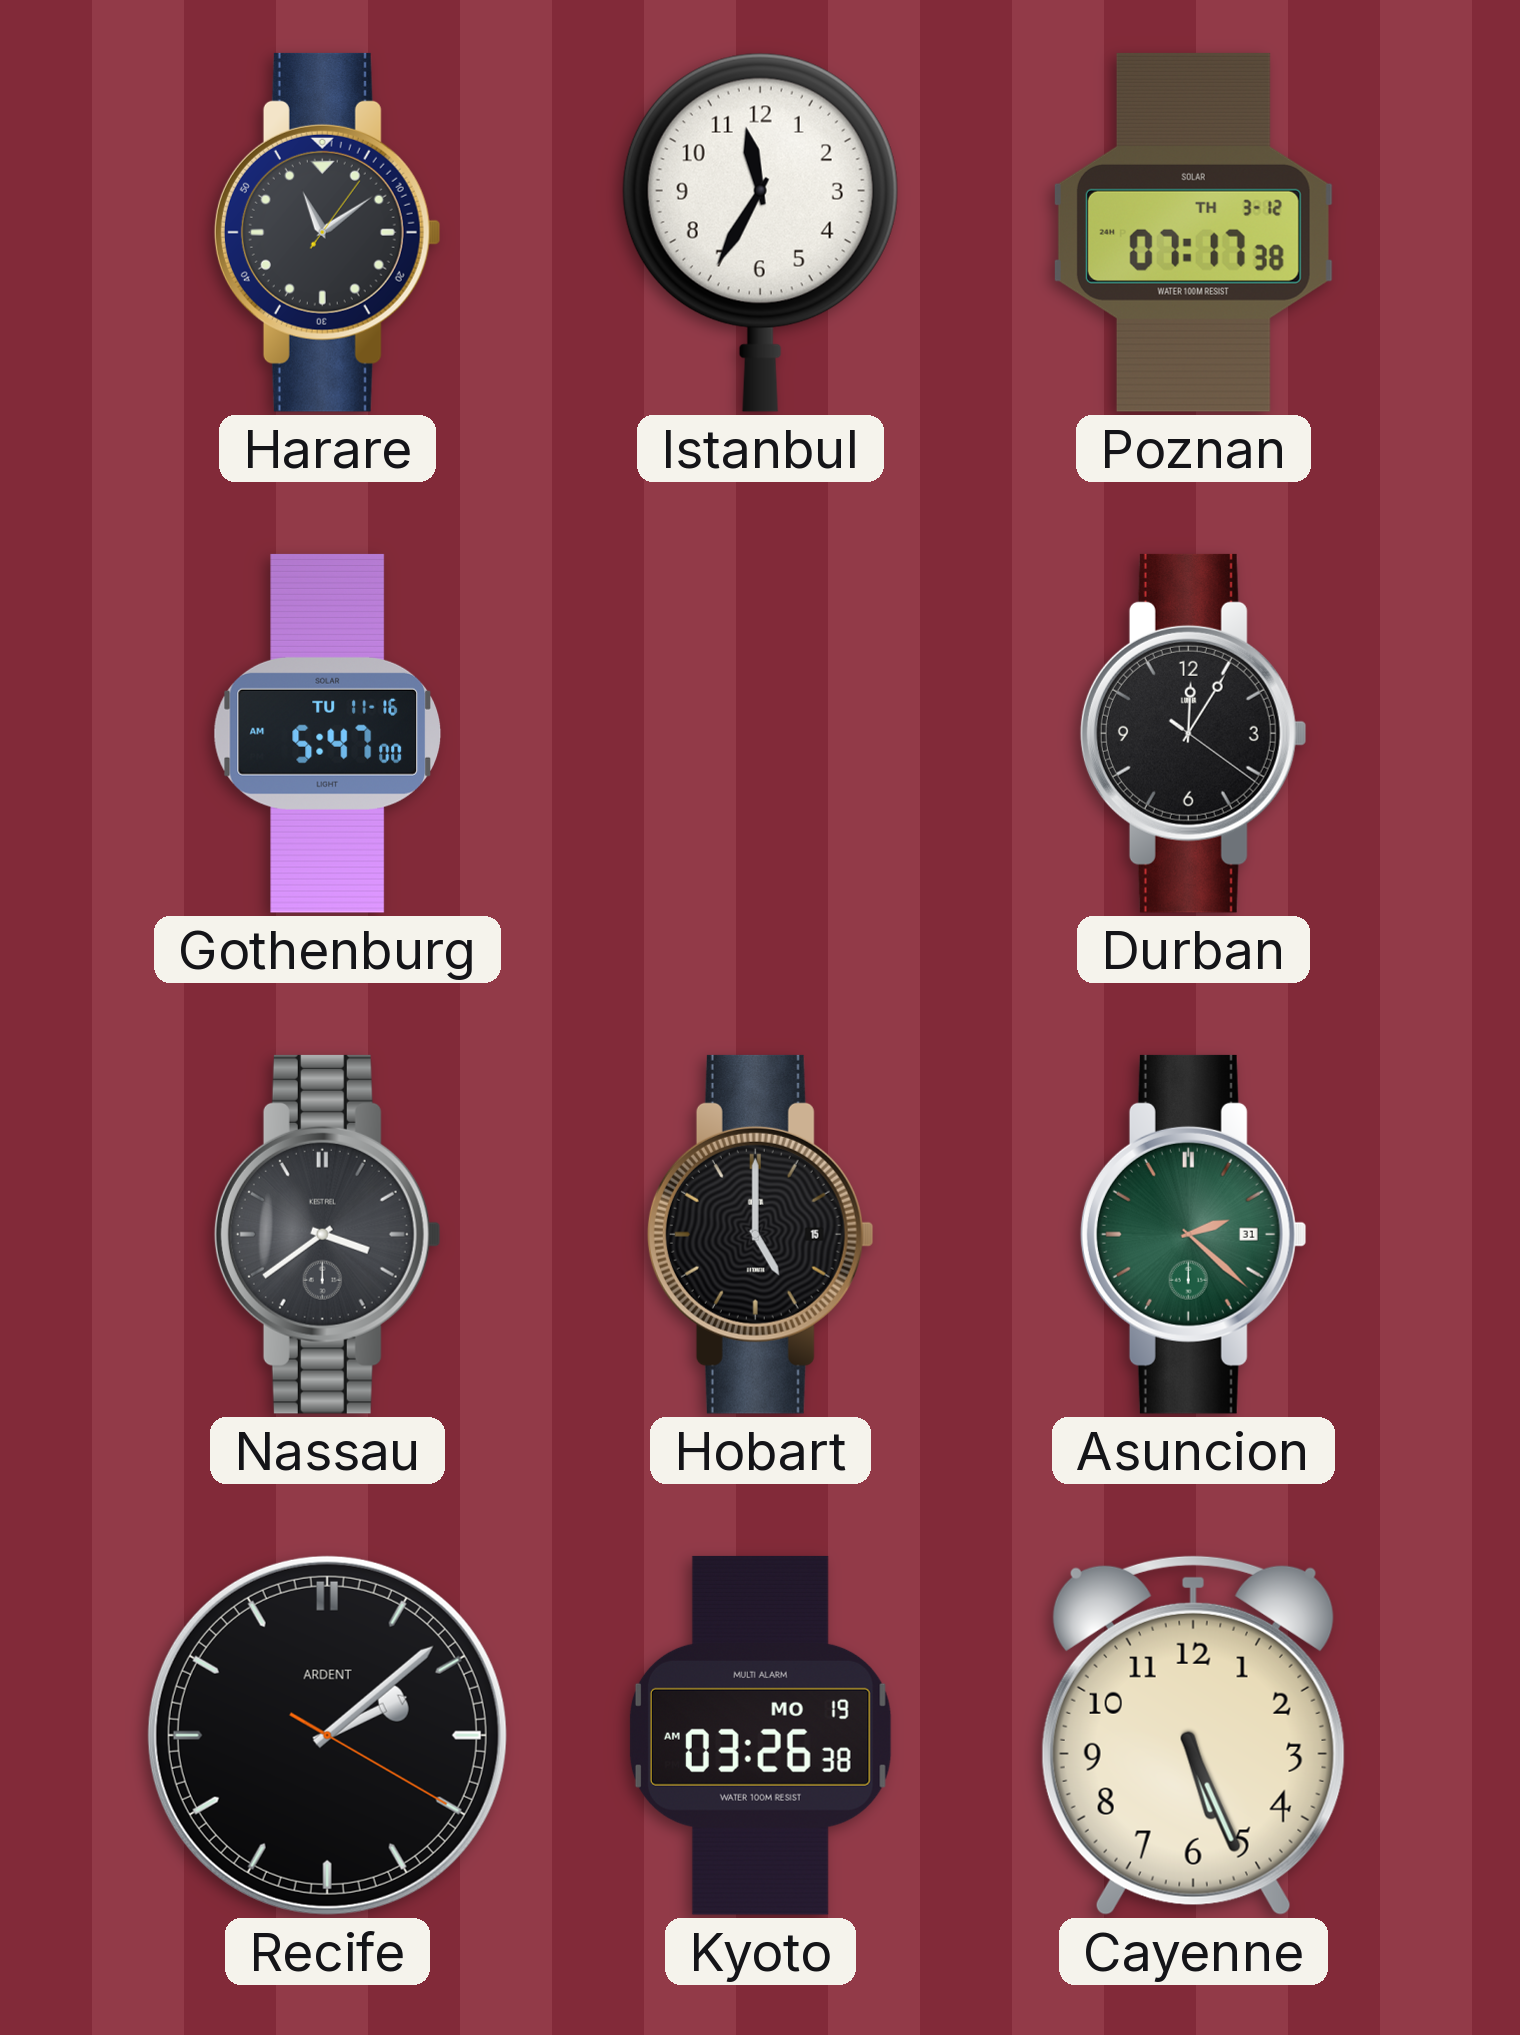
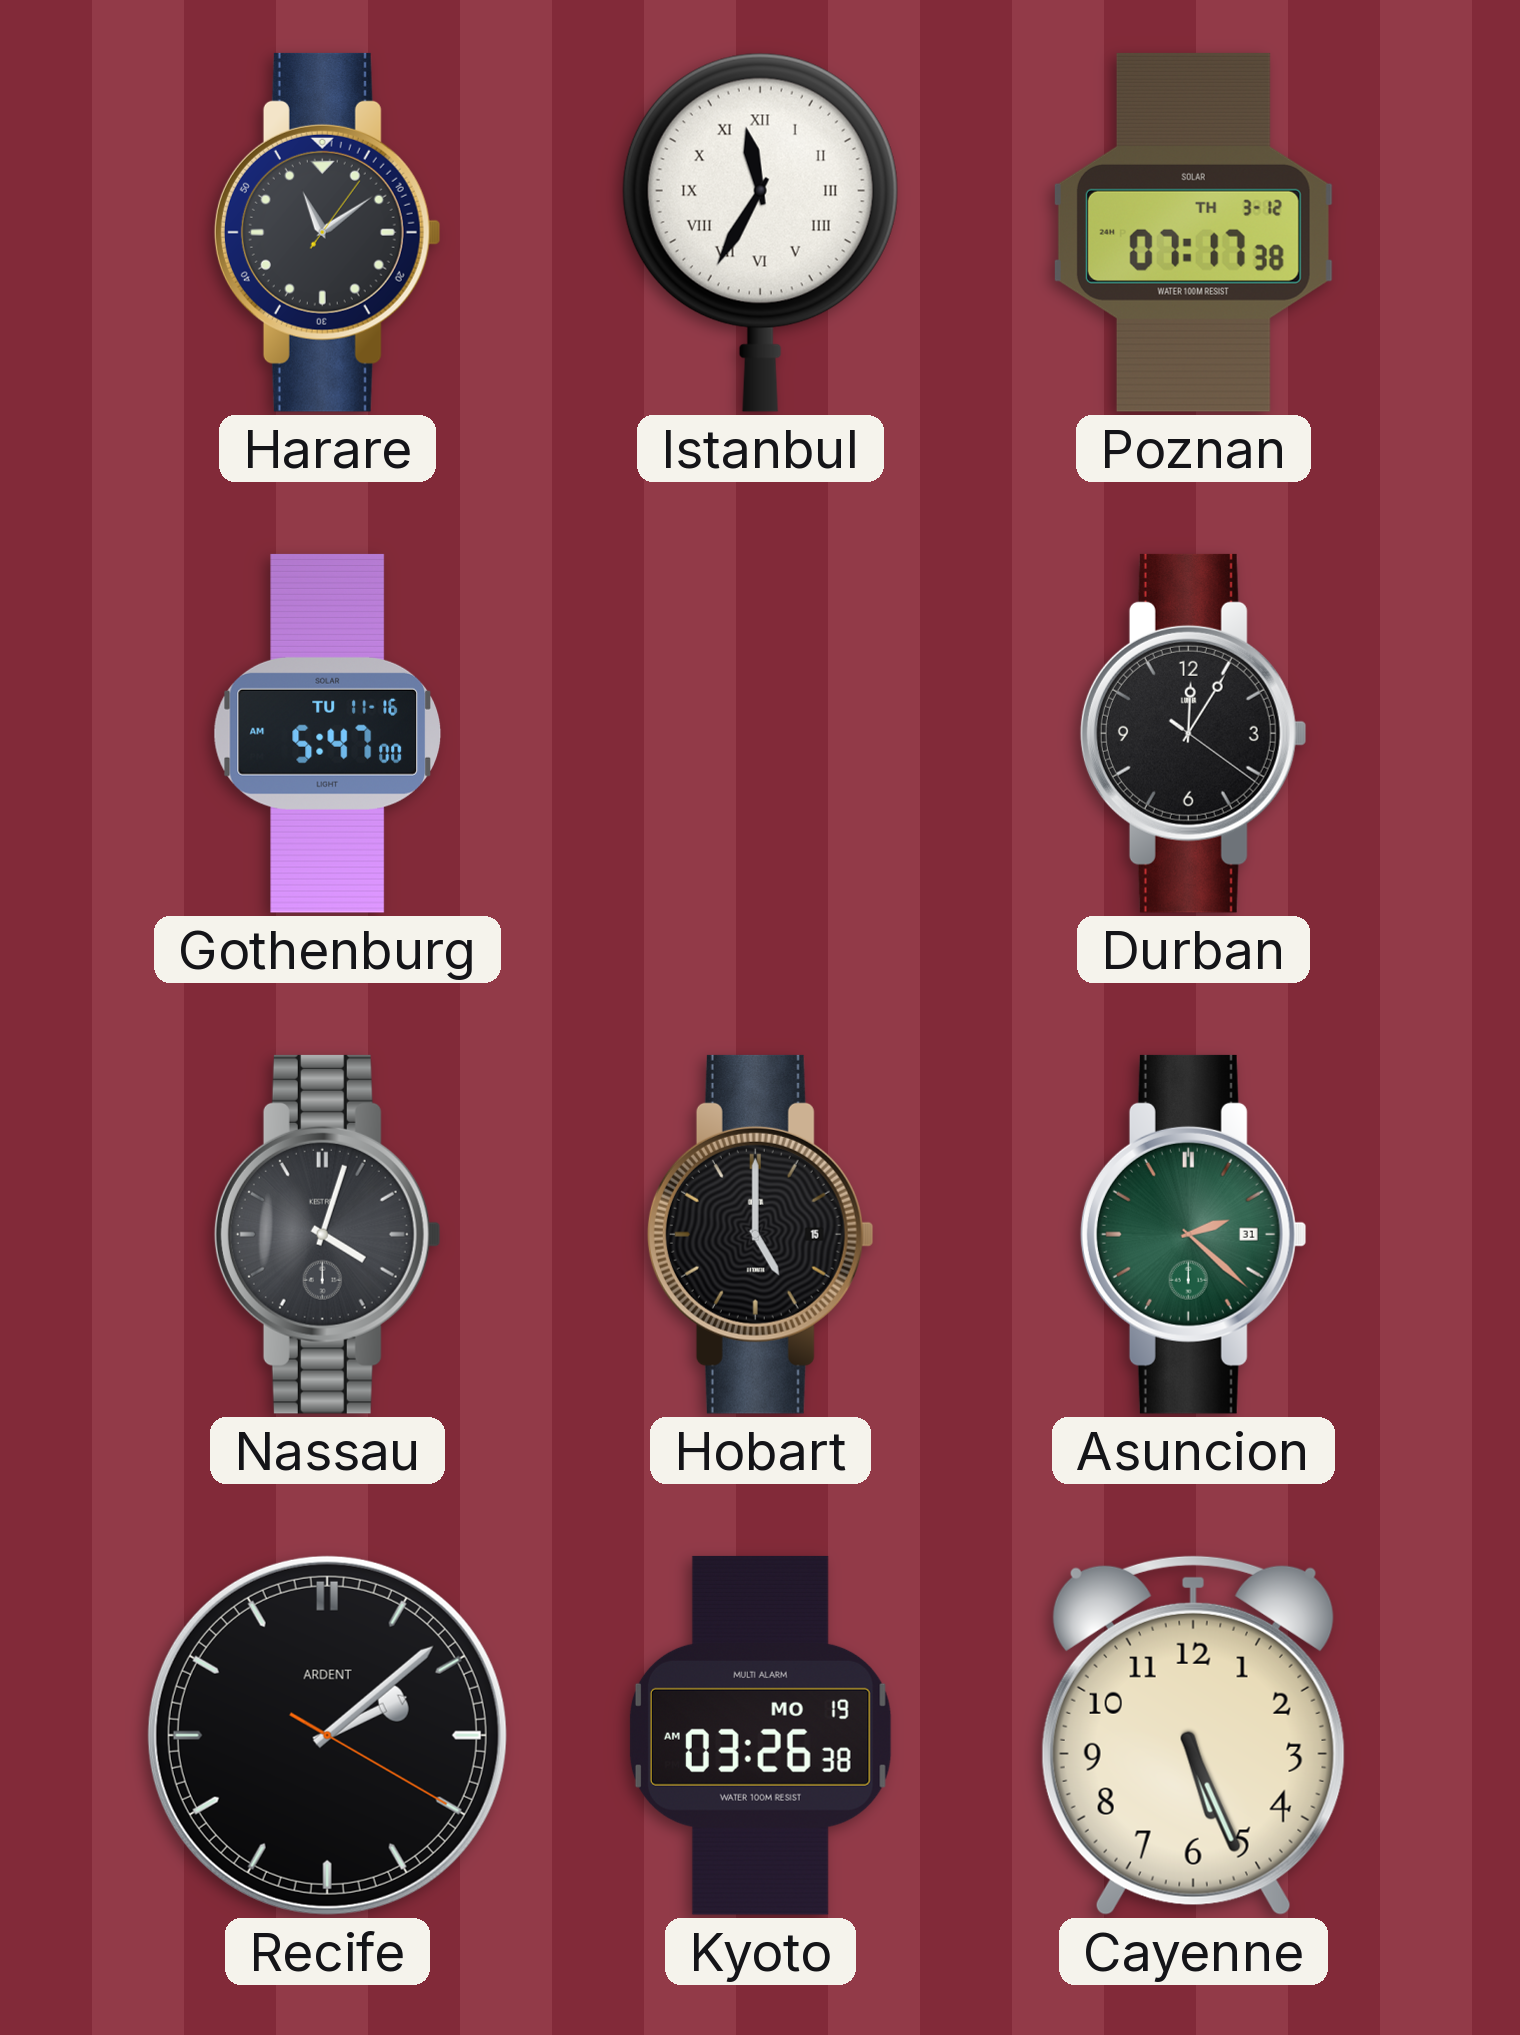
Istanbul numerals: Arabic -> Roman (760, 232)
Nassau: 3:39 -> 4:03 (327, 1234)
